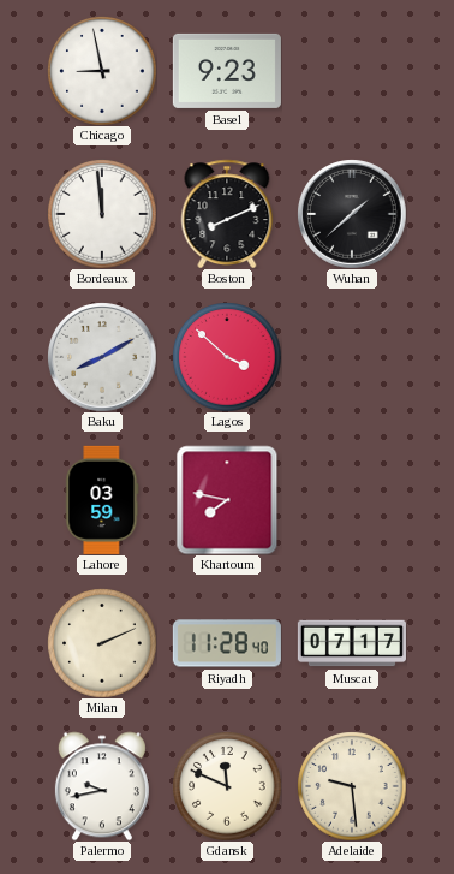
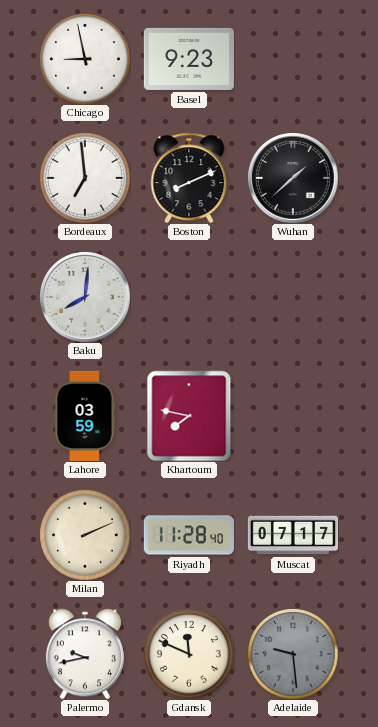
Bordeaux: 11:59 -> 6:59 (85, 178)
Baku: 8:10 -> 8:01 (85, 297)
Lagos: 3:52 -> none (227, 357)
Adelaide dial: cream -> grey (293, 654)
